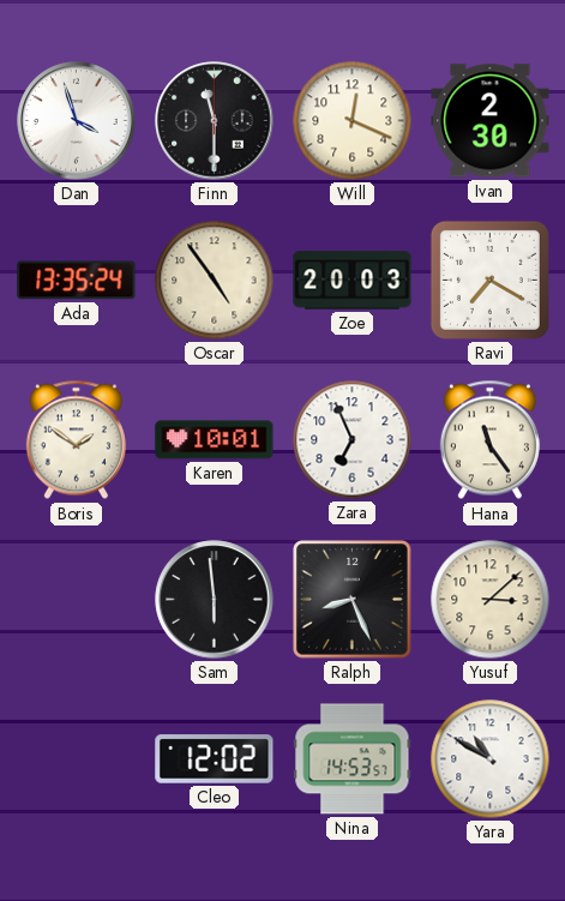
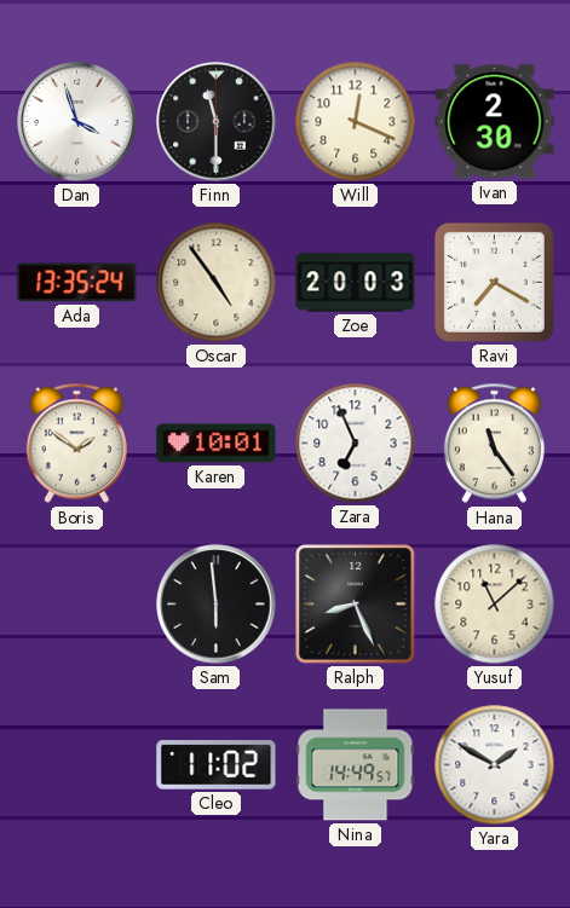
Yusuf: 3:08 -> 11:08 (495, 605)
Cleo: 12:02 -> 11:02 (217, 765)
Nina: 14:53 -> 14:49 (356, 765)
Yara: 10:50 -> 1:50 (495, 765)
